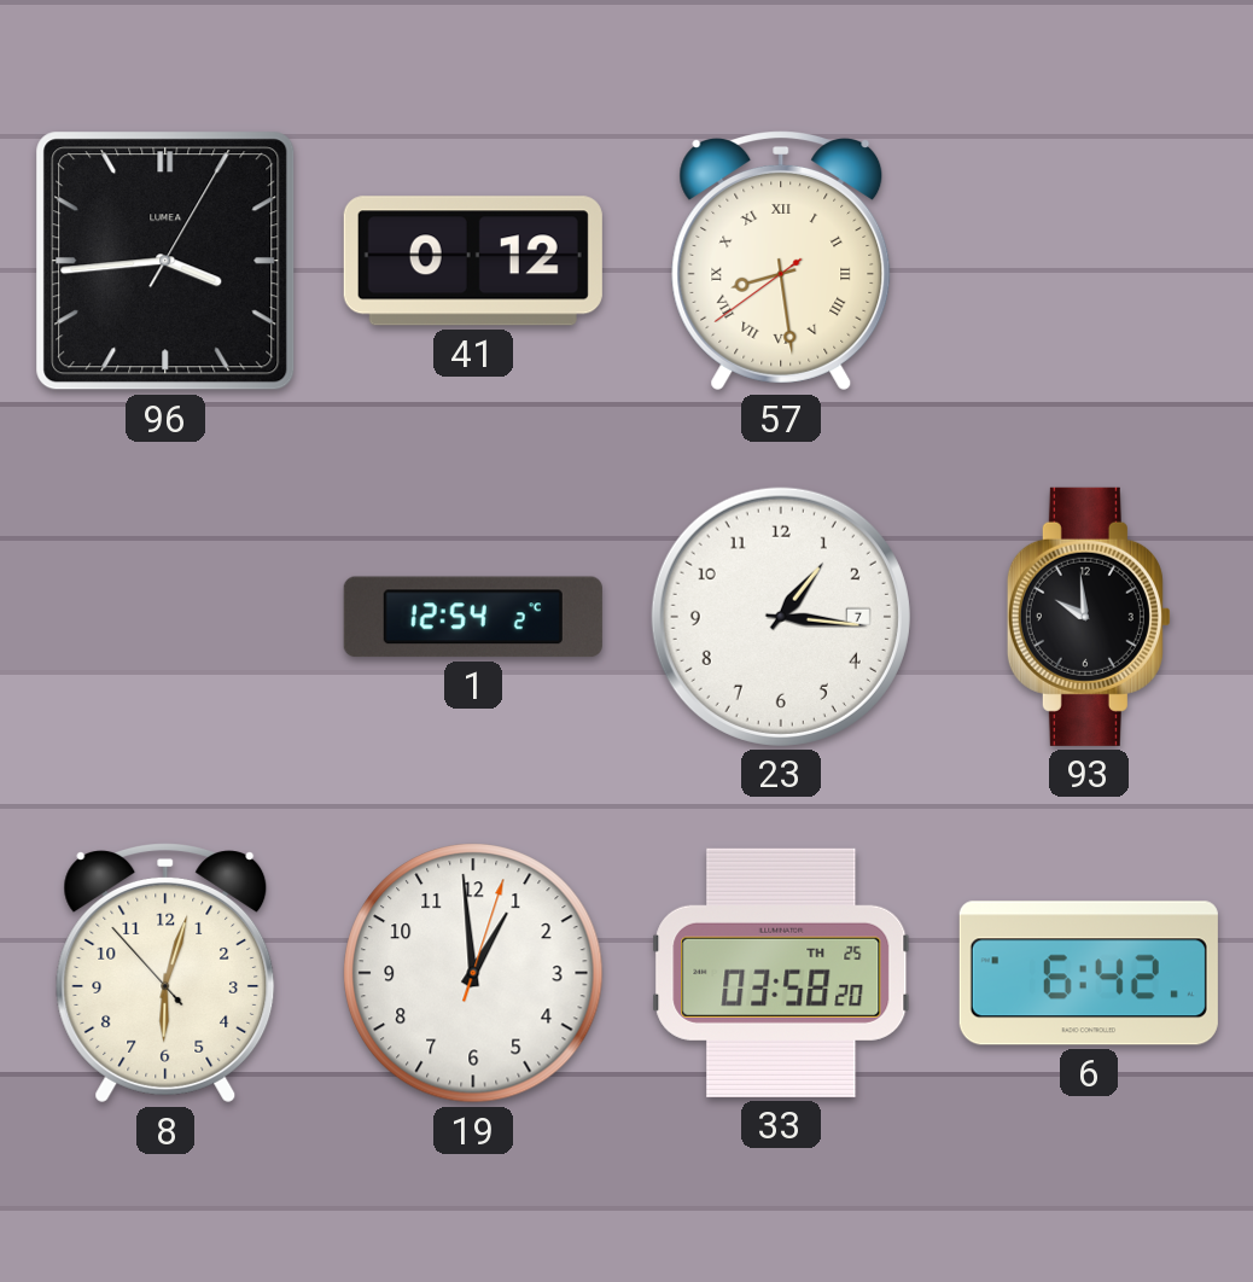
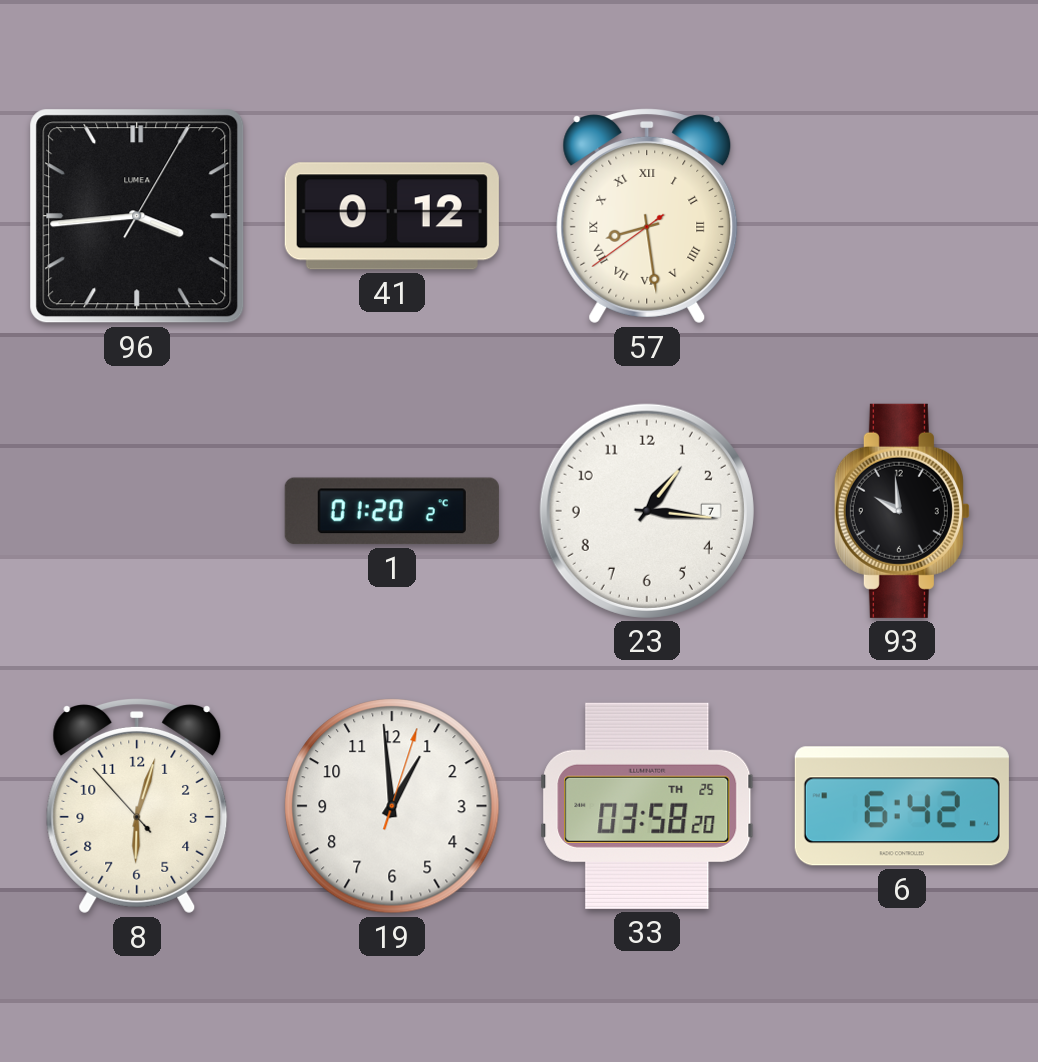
1: 12:54 -> 01:20 (392, 511)
